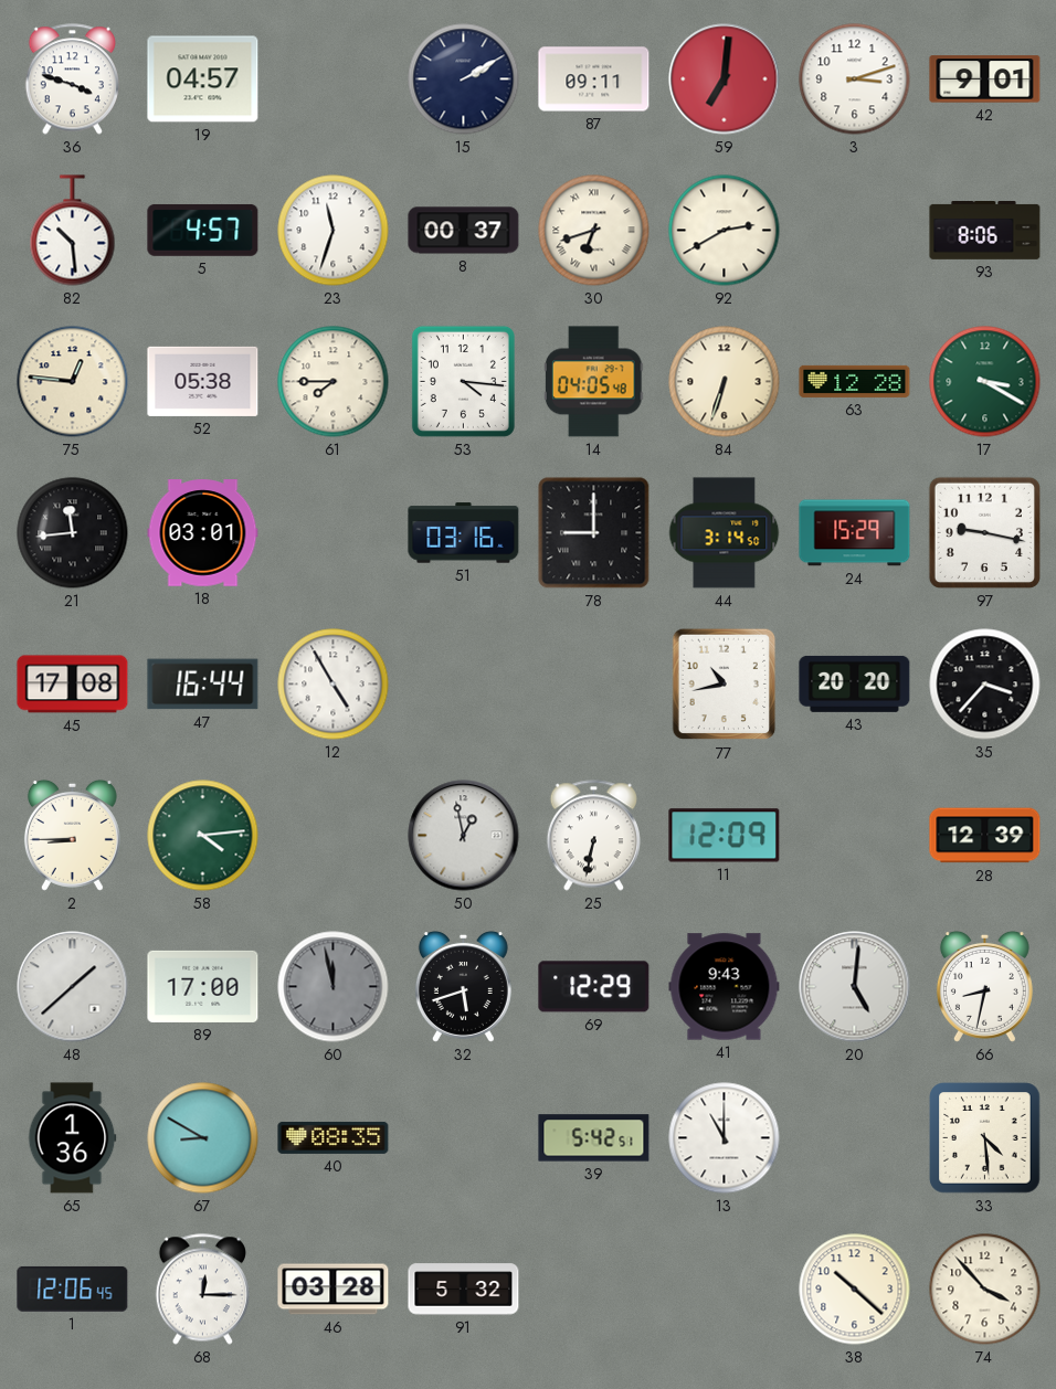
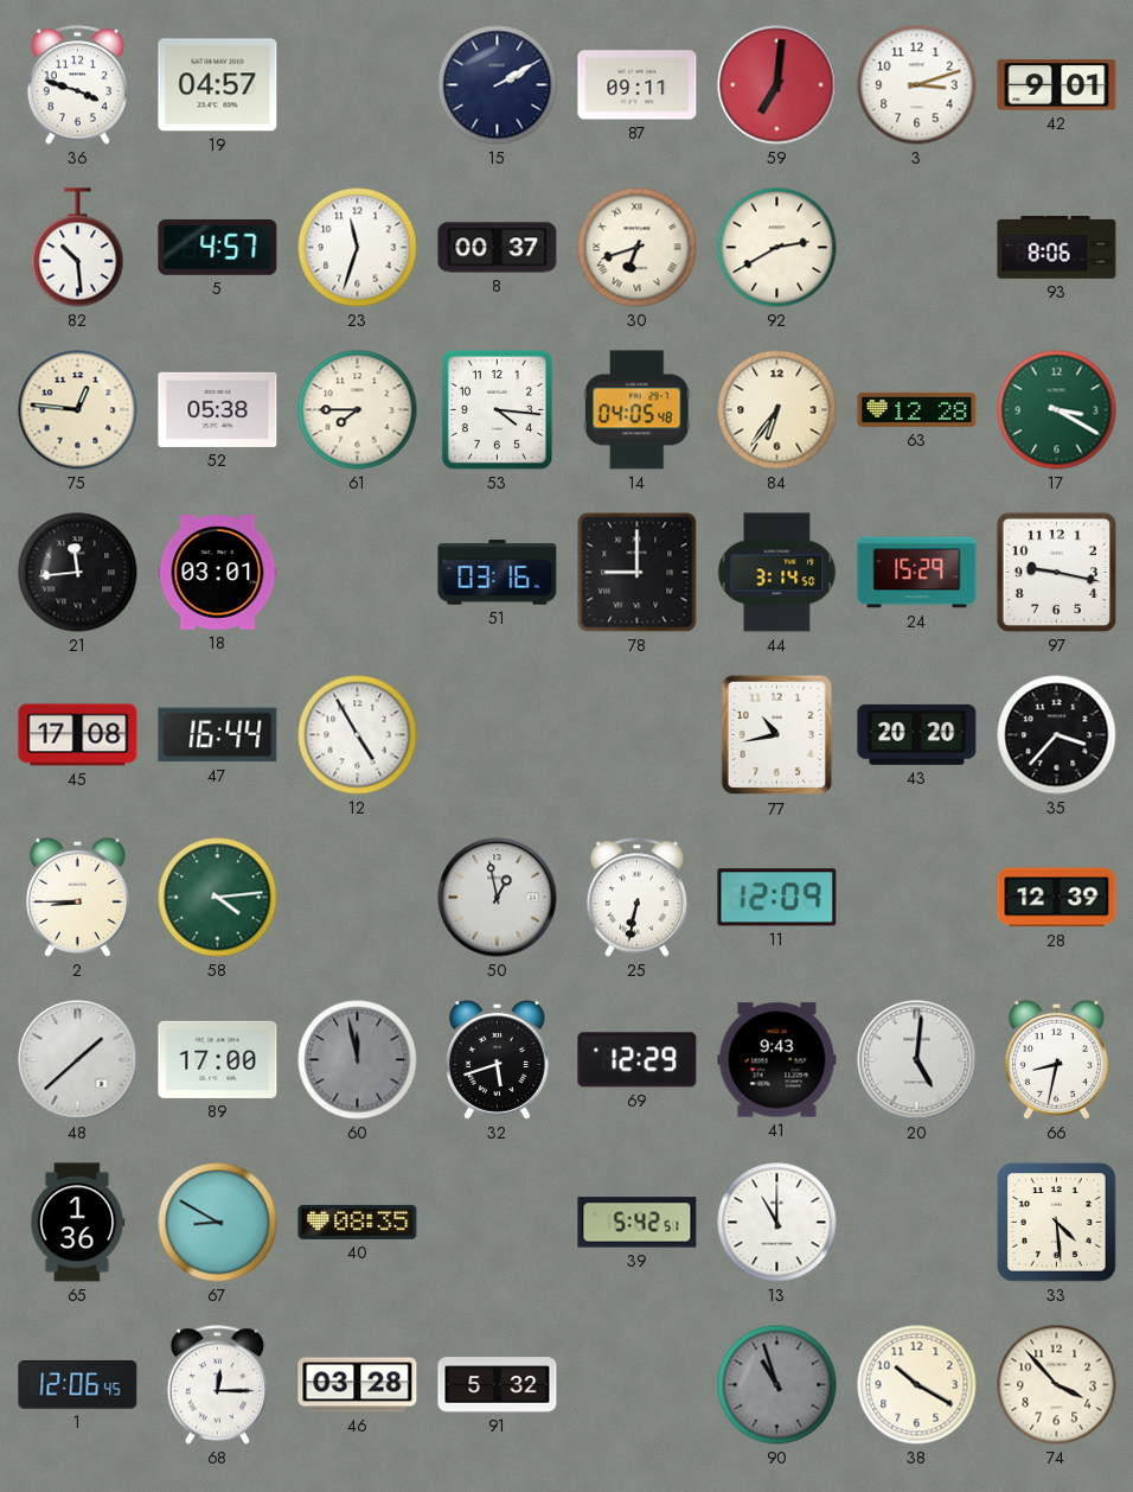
84: 6:33 -> 6:36 (777, 410)
90: none -> 10:57 (777, 1385)
38: 10:22 -> 10:20 (917, 1385)
